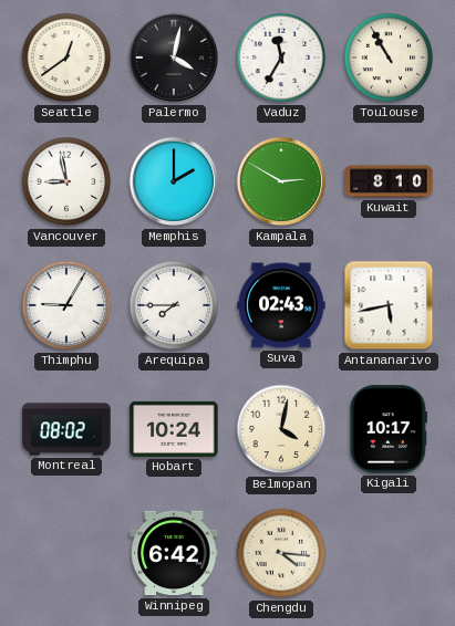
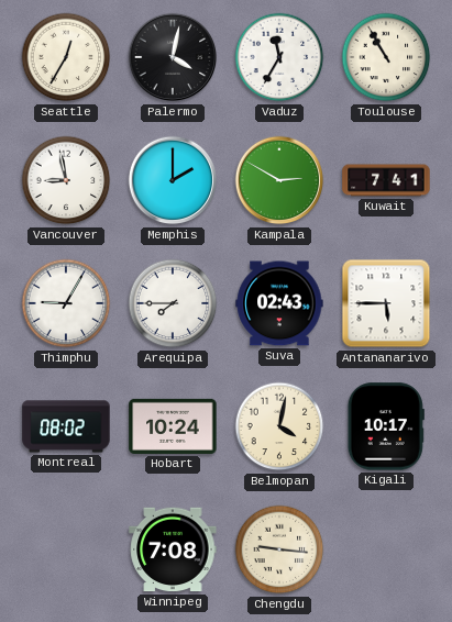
Seattle: 12:39 -> 12:35 (66, 57)
Kuwait: 8:10 -> 7:41 (386, 180)
Antananarivo: 5:43 -> 5:45 (386, 303)
Winnipeg: 6:42 -> 7:08 (173, 549)
Chengdu: 4:16 -> 9:16 (279, 549)
